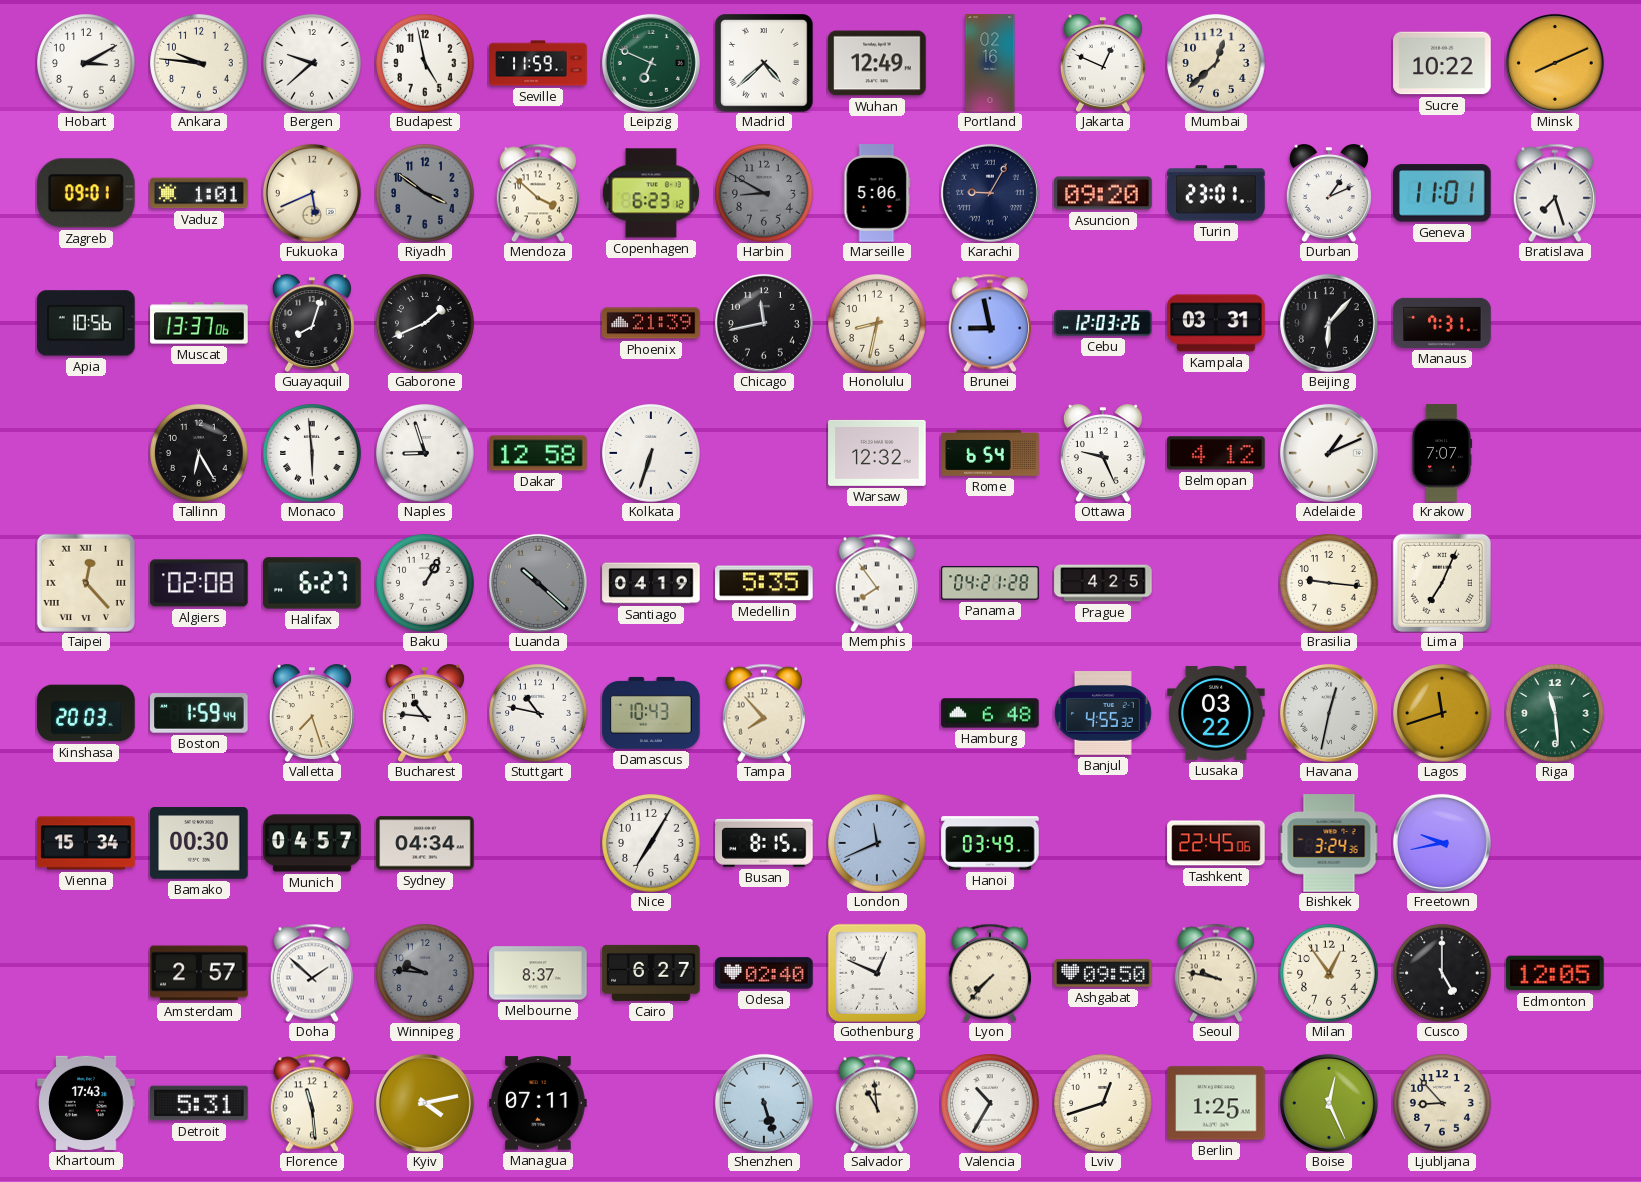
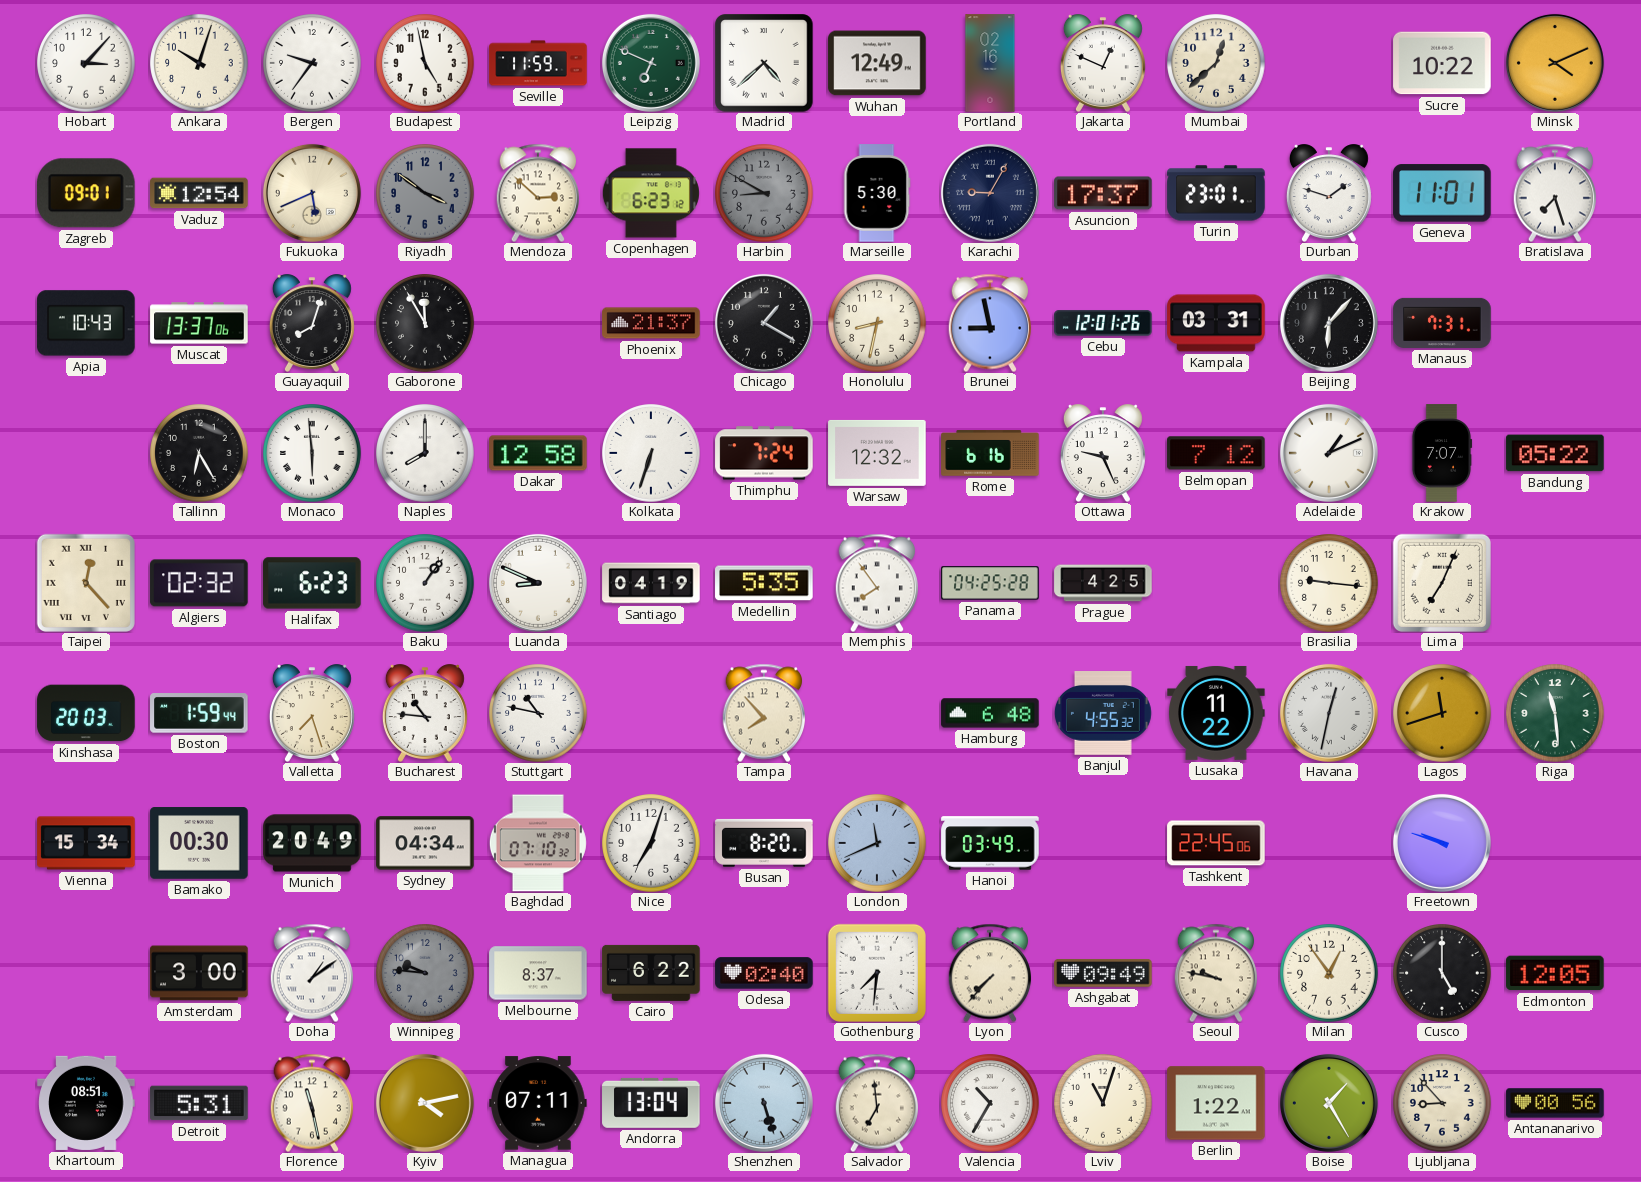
Hobart: 3:10 -> 3:07 (86, 63)
Ankara: 9:46 -> 10:03 (199, 63)
Bergen: 9:38 -> 9:36 (312, 63)
Minsk: 8:11 -> 4:11 (1555, 63)
Vaduz: 1:01 -> 12:54 (199, 193)
Mendoza: 3:52 -> 2:52 (537, 193)
Marseille: 5:06 -> 5:30 (877, 193)
Asuncion: 09:20 -> 17:37 (1103, 193)
Durban: 1:11 -> 1:48 (1329, 193)
Apia: 10:56 -> 10:43 (86, 323)
Gaborone: 1:41 -> 11:55 (425, 323)
Phoenix: 21:39 -> 21:37 (651, 323)
Chicago: 11:43 -> 1:20 (764, 323)
Cebu: 12:03 -> 12:01 (1103, 323)
Naples: 8:57 -> 8:00 (425, 453)
Thimphu: none -> 7:24 (764, 453)
Rome: 6:54 -> 6:16 (990, 453)
Belmopan: 4:12 -> 7:12 (1216, 453)
Bandung: none -> 05:22 (1555, 453)
Algiers: 02:08 -> 02:32 (199, 583)
Halifax: 6:27 -> 6:23 (312, 583)
Baku: 1:05 -> 1:06 (425, 583)
Luanda: 10:22 -> 8:49 (538, 583)
Luanda dial: grey -> white (538, 583)
Panama: 04:21 -> 04:25 (990, 583)
Damascus: 10:43 -> none (651, 713)
Lusaka: 03:22 -> 11:22 (1216, 713)
Munich: 04:57 -> 20:49 (312, 843)
Baghdad: none -> 07:10 (538, 843)
Nice: 7:05 -> 7:03 (651, 843)
Busan: 8:15 -> 8:20 (764, 843)
Bishkek: 3:24 -> none (1329, 843)
Freetown: 9:43 -> 9:48 (1442, 843)
Amsterdam: 2:57 -> 3:00 (199, 973)
Doha: 1:52 -> 1:09 (311, 973)
Cairo: 6:27 -> 6:22 (651, 973)
Gothenburg: 12:49 -> 7:31 (877, 973)
Ashgabat: 09:50 -> 09:49 (1103, 974)
Khartoum: 17:43 -> 08:51 (86, 1103)
Florence: 11:29 -> 11:28 (311, 1103)
Andorra: none -> 13:04 (651, 1103)
Salvador: 10:59 -> 6:59 (876, 1103)
Lviv: 12:42 -> 11:03 (1103, 1103)
Berlin: 1:25 -> 1:22 (1216, 1103)
Boise: 12:26 -> 1:25 (1329, 1103)
Antananarivo: none -> 00:56 (1555, 1103)
